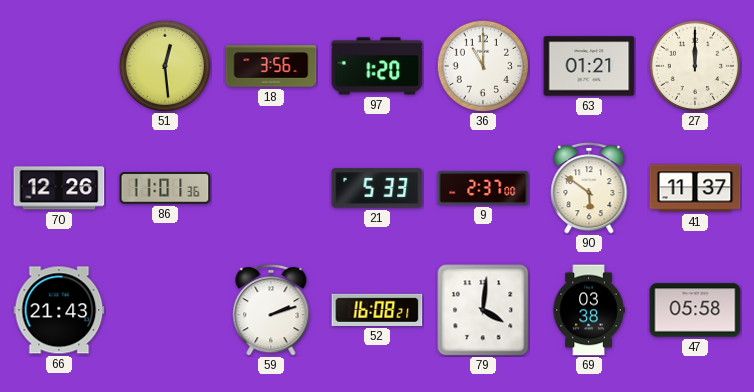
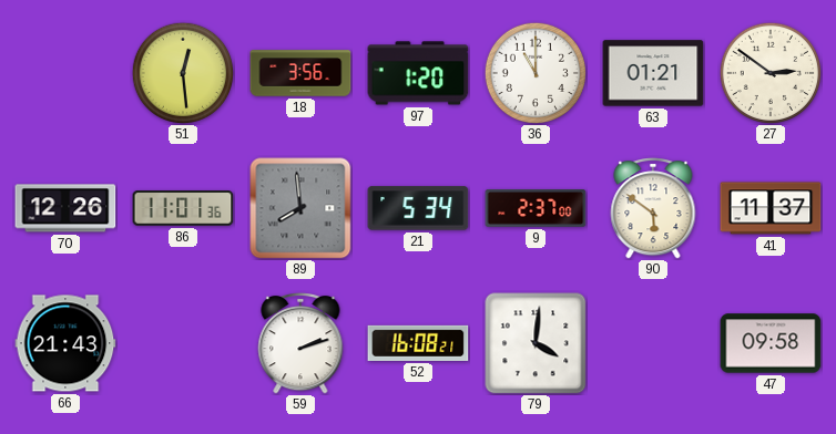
27: 12:00 -> 2:51 (769, 72)
89: none -> 7:59 (300, 208)
21: 5:33 -> 5:34 (418, 208)
69: 03:38 -> none (589, 310)
47: 05:58 -> 09:58 (771, 343)
